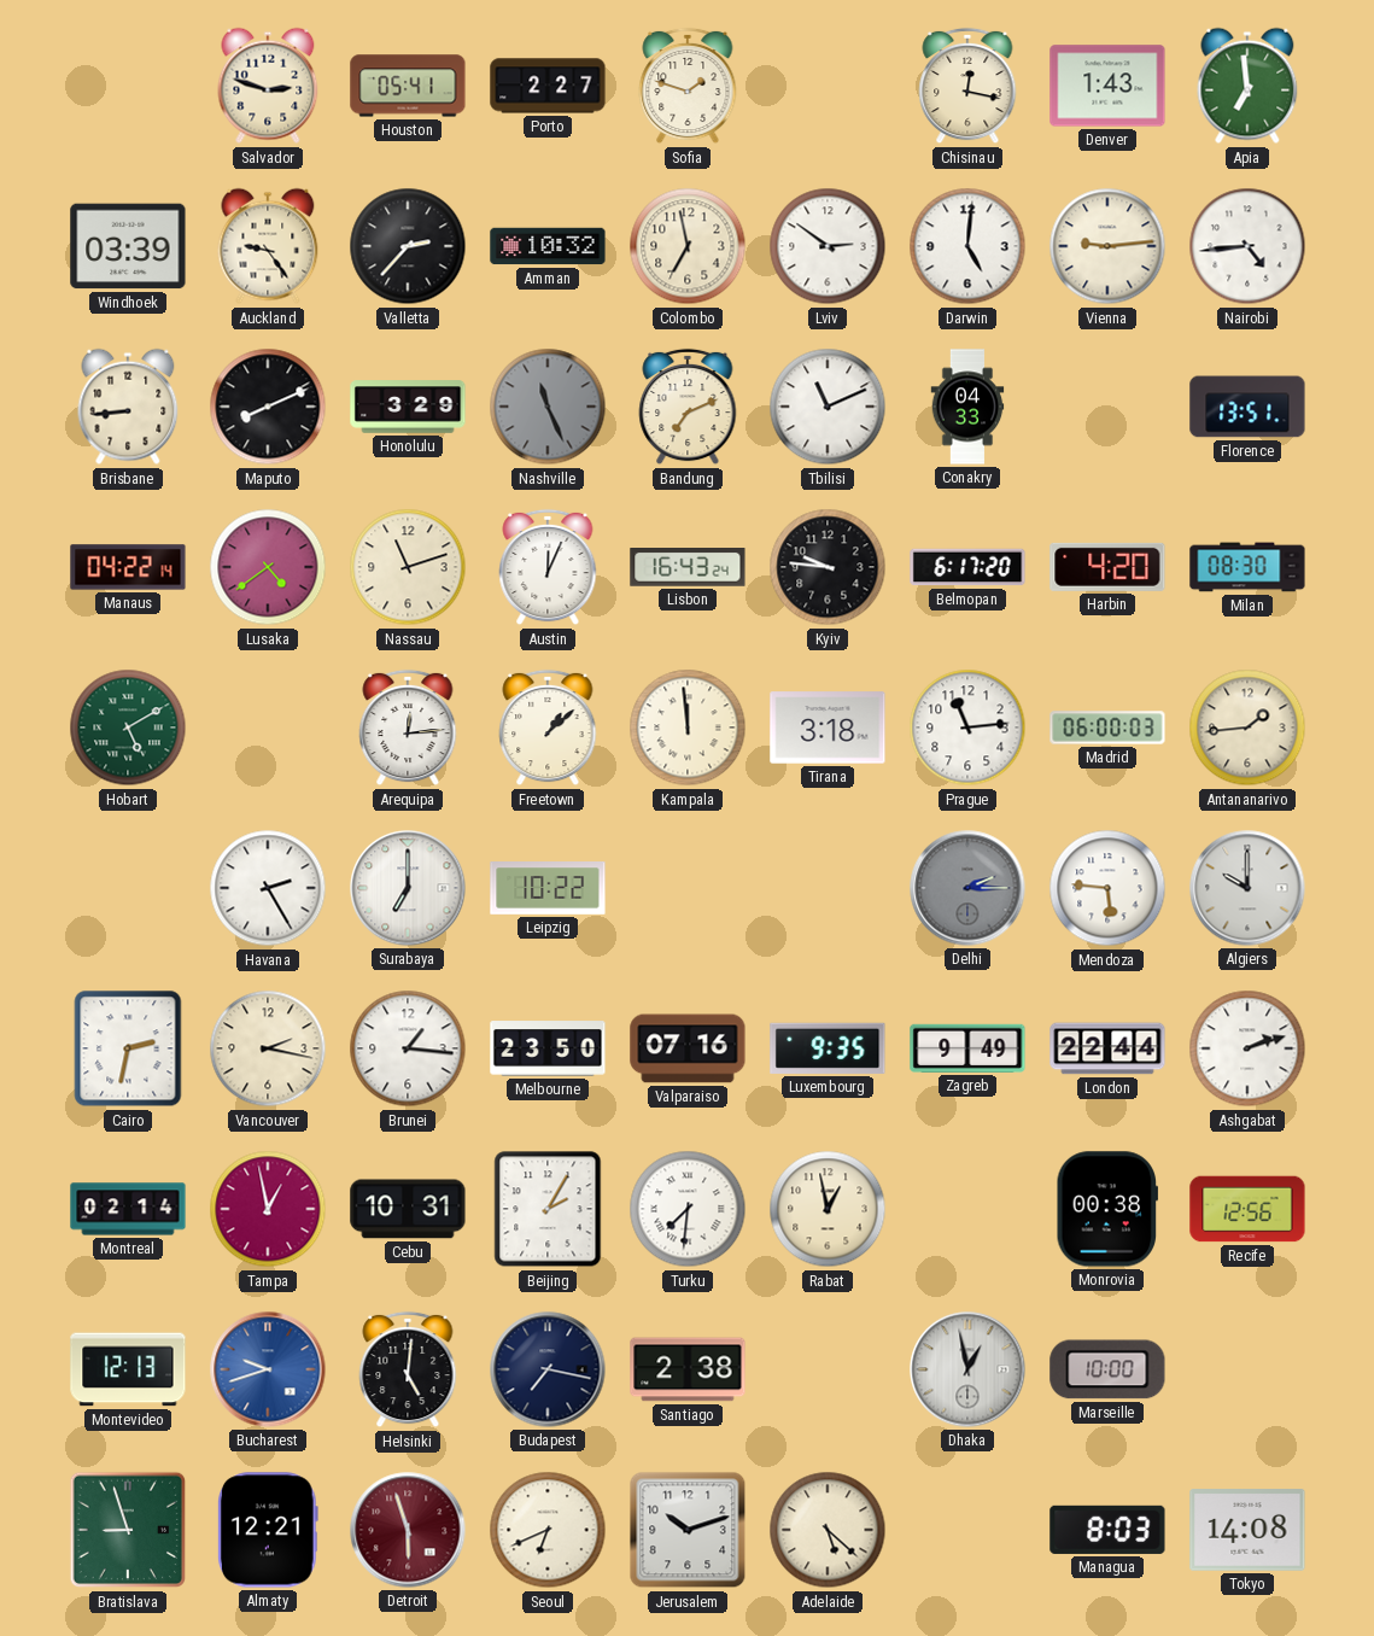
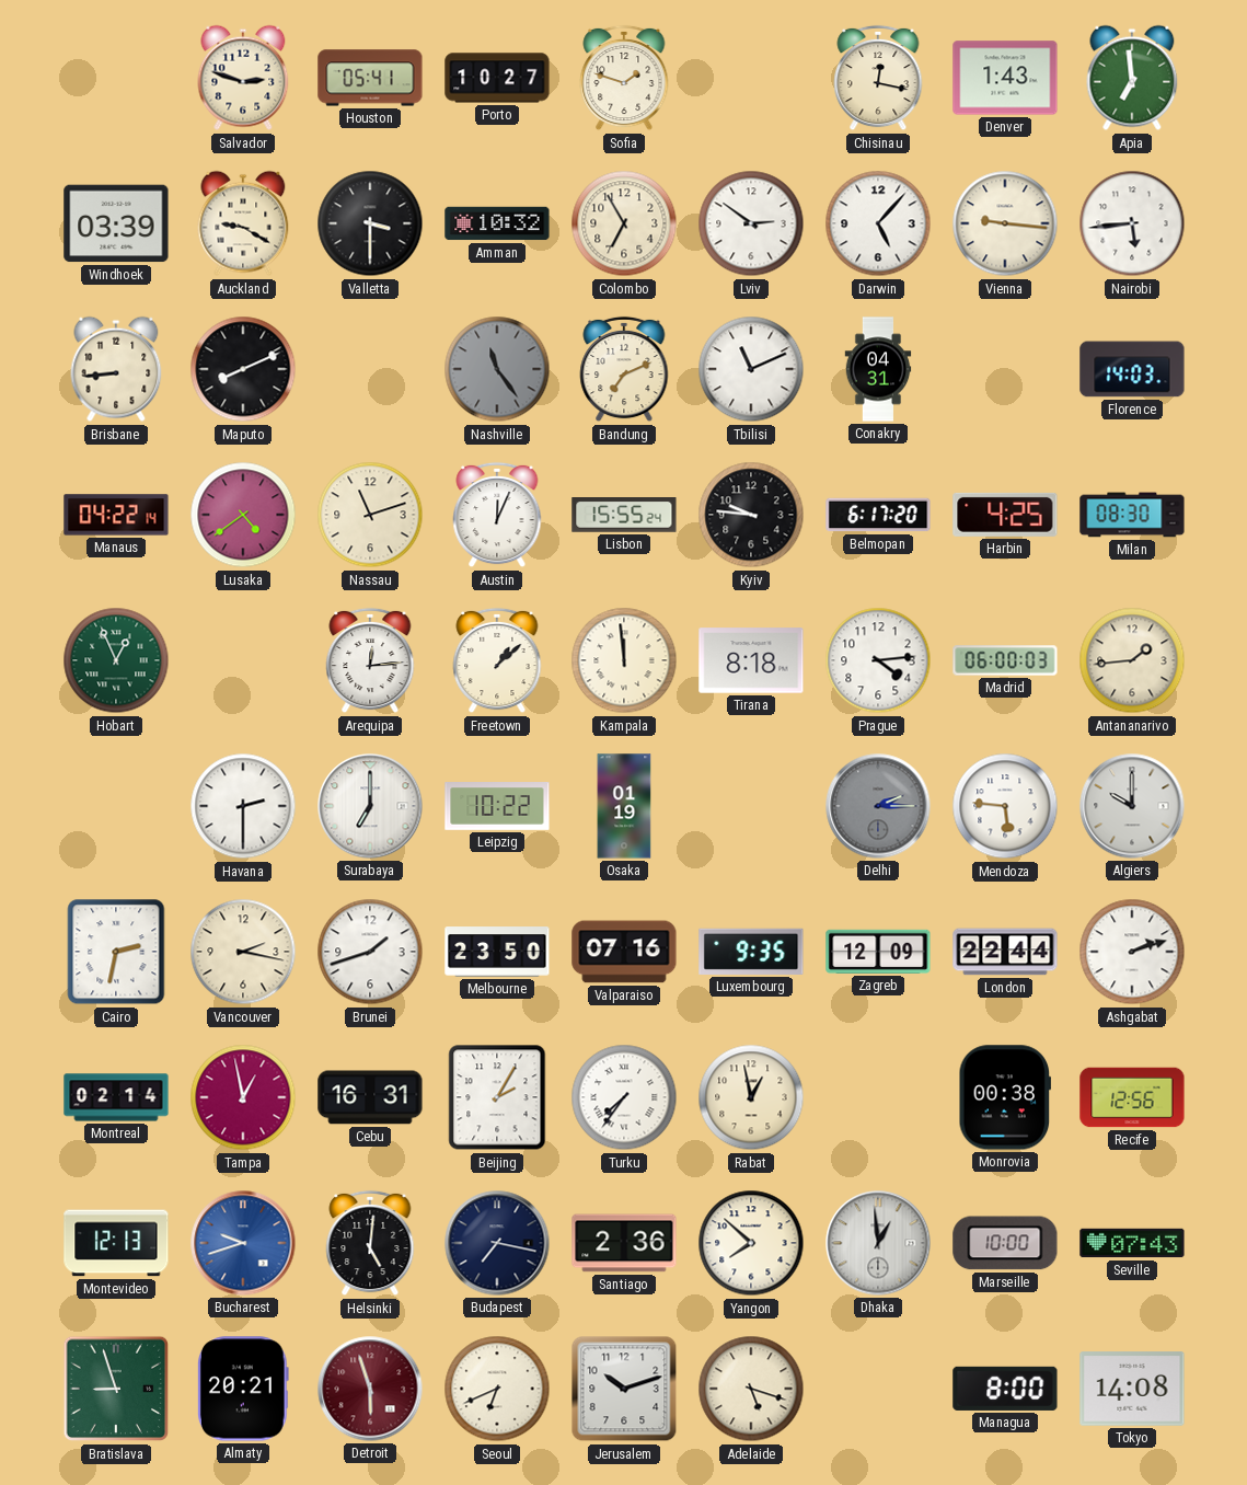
Porto: 2:27 -> 10:27 (497, 78)
Auckland: 9:24 -> 9:20 (243, 223)
Valletta: 2:37 -> 3:30 (370, 223)
Colombo: 6:58 -> 6:55 (624, 223)
Darwin: 5:01 -> 5:07 (878, 223)
Vienna: 9:14 -> 9:16 (1005, 223)
Nairobi: 4:44 -> 5:44 (1132, 223)
Honolulu: 3:29 -> none (408, 407)
Nashville: 11:26 -> 11:24 (497, 369)
Conakry: 04:33 -> 04:31 (878, 369)
Florence: 13:51 -> 14:03 (1132, 369)
Lisbon: 16:43 -> 15:55 (624, 516)
Harbin: 4:20 -> 4:25 (1005, 515)
Hobart: 5:10 -> 12:56 (116, 660)
Tirana: 3:18 -> 8:18 (751, 660)
Prague: 11:14 -> 4:14 (878, 660)
Havana: 2:25 -> 2:30 (243, 806)
Osaka: none -> 01:19 (624, 806)
Brunei: 1:16 -> 1:42 (370, 952)
Zagreb: 9:49 -> 12:09 (878, 952)
Cebu: 10:31 -> 16:31 (370, 1097)
Turku: 7:31 -> 7:36 (624, 1097)
Santiago: 2:38 -> 2:36 (624, 1243)
Yangon: none -> 7:52 (751, 1243)
Dhaka: 12:58 -> 12:59 (878, 1243)
Seville: none -> 07:43 (1132, 1243)
Almaty: 12:21 -> 20:21 (243, 1389)
Adelaide: 5:22 -> 5:18 (751, 1389)
Managua: 8:03 -> 8:00 (1005, 1389)
